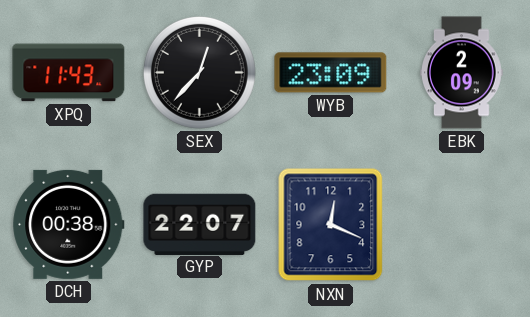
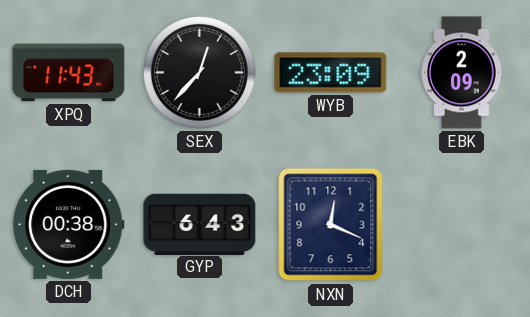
GYP: 22:07 -> 6:43 (200, 224)
